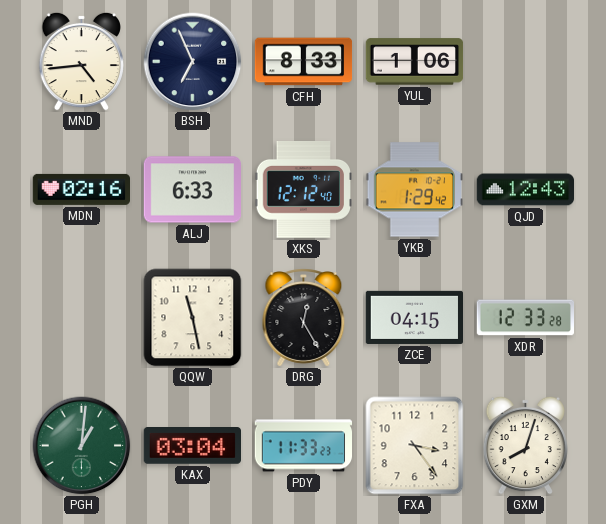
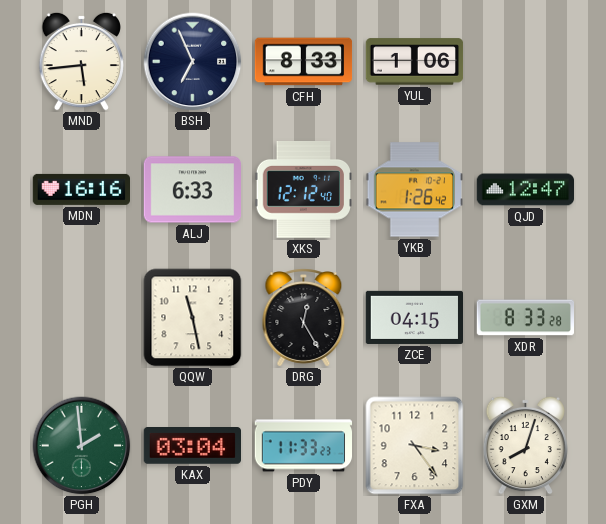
MND: 4:44 -> 5:44 (81, 61)
MDN: 02:16 -> 16:16 (81, 189)
YKB: 1:29 -> 1:26 (414, 190)
QJD: 12:43 -> 12:47 (526, 190)
XDR: 12:33 -> 8:33 (525, 318)
PGH: 1:01 -> 1:59 (82, 446)
